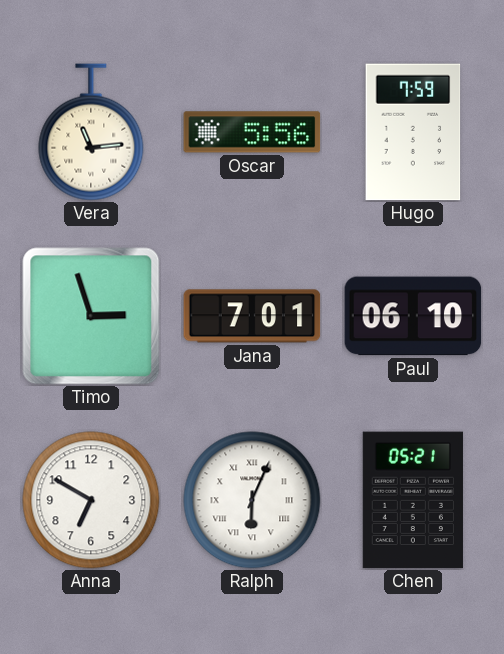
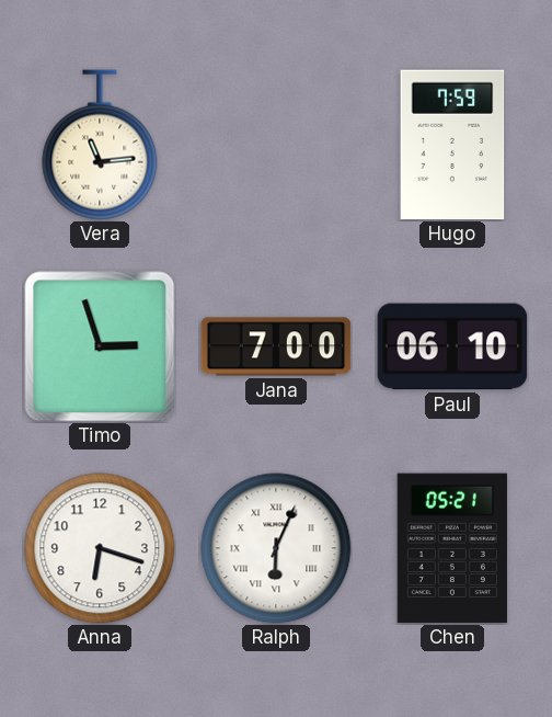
Oscar: 5:56 -> none (252, 132)
Jana: 7:01 -> 7:00 (276, 346)
Anna: 6:50 -> 6:18 (100, 548)
